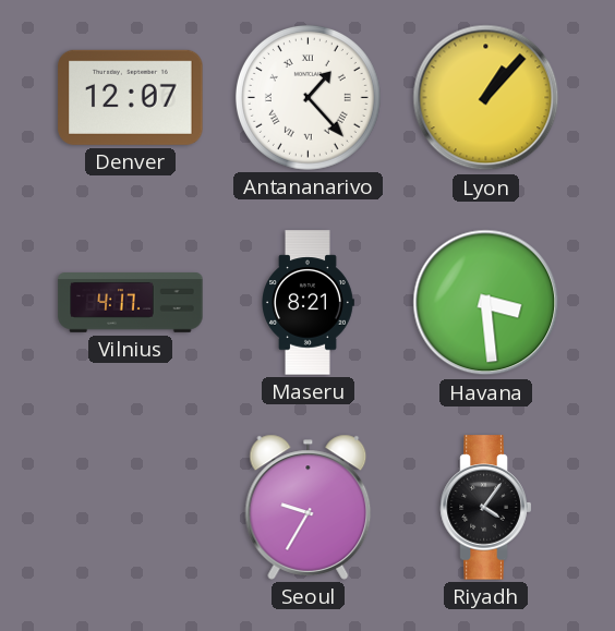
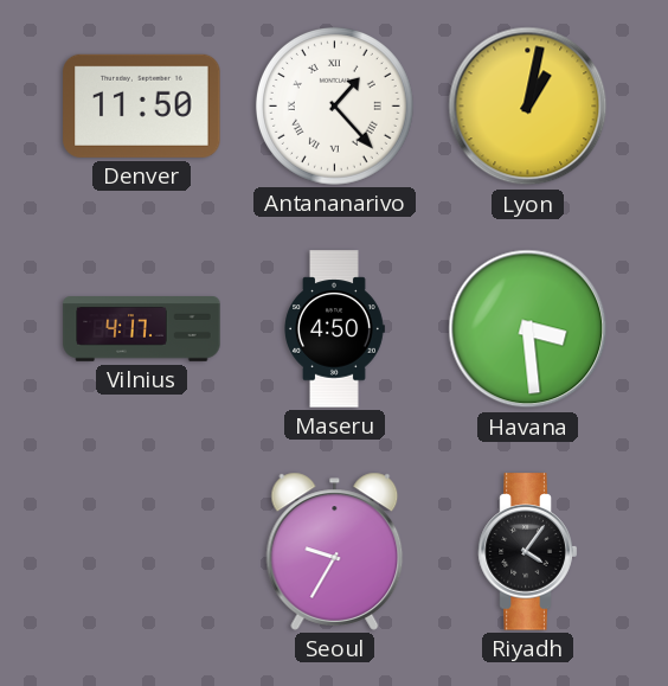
Denver: 12:07 -> 11:50 (142, 105)
Lyon: 1:07 -> 1:02 (528, 107)
Maseru: 8:21 -> 4:50 (335, 329)
